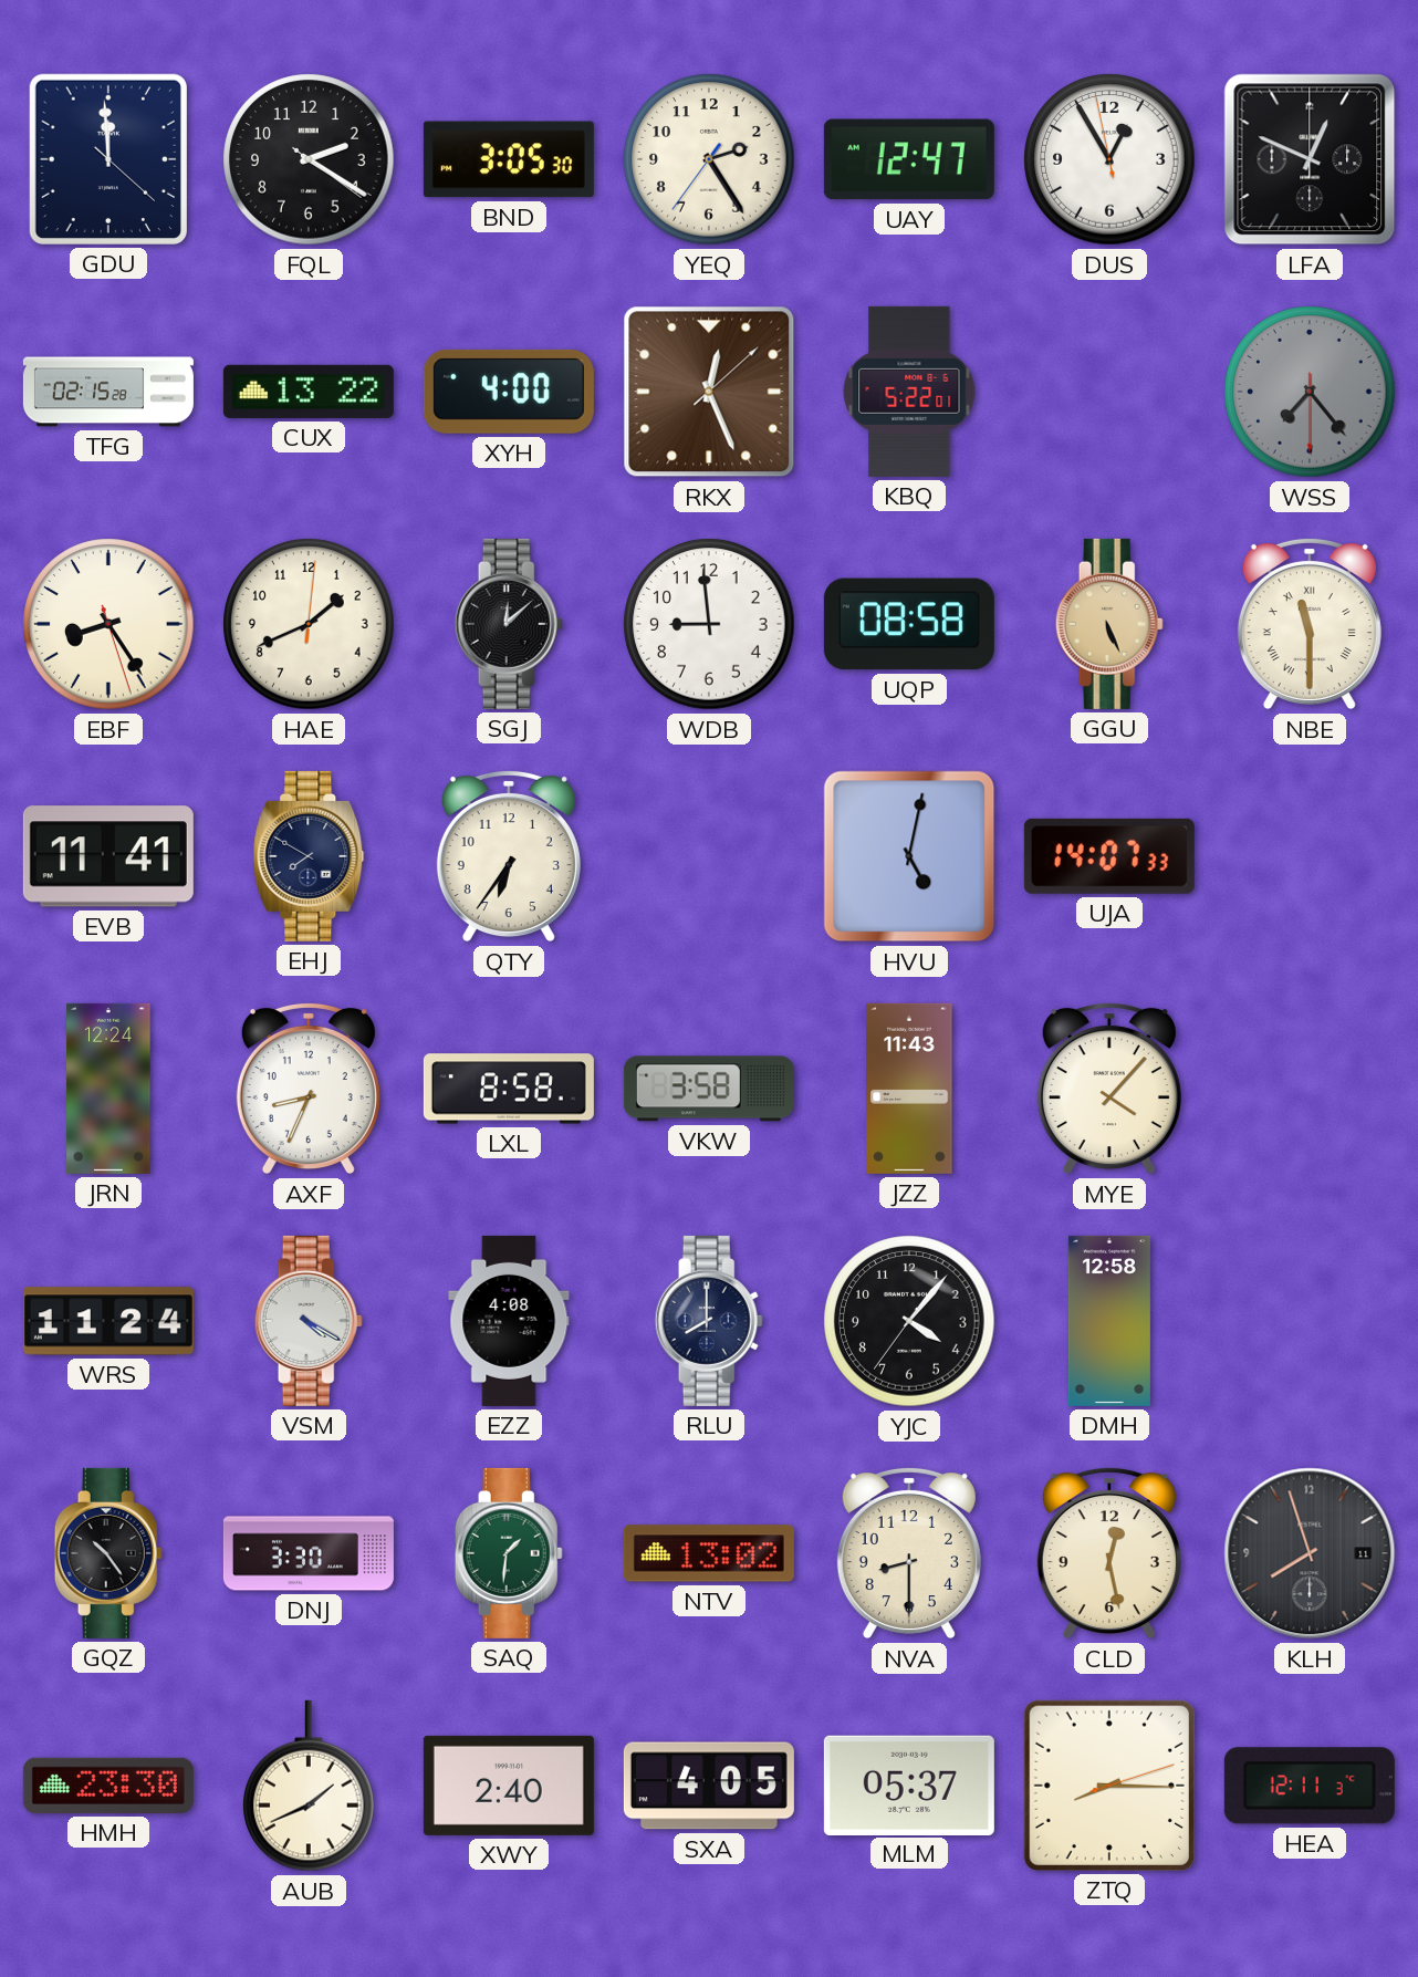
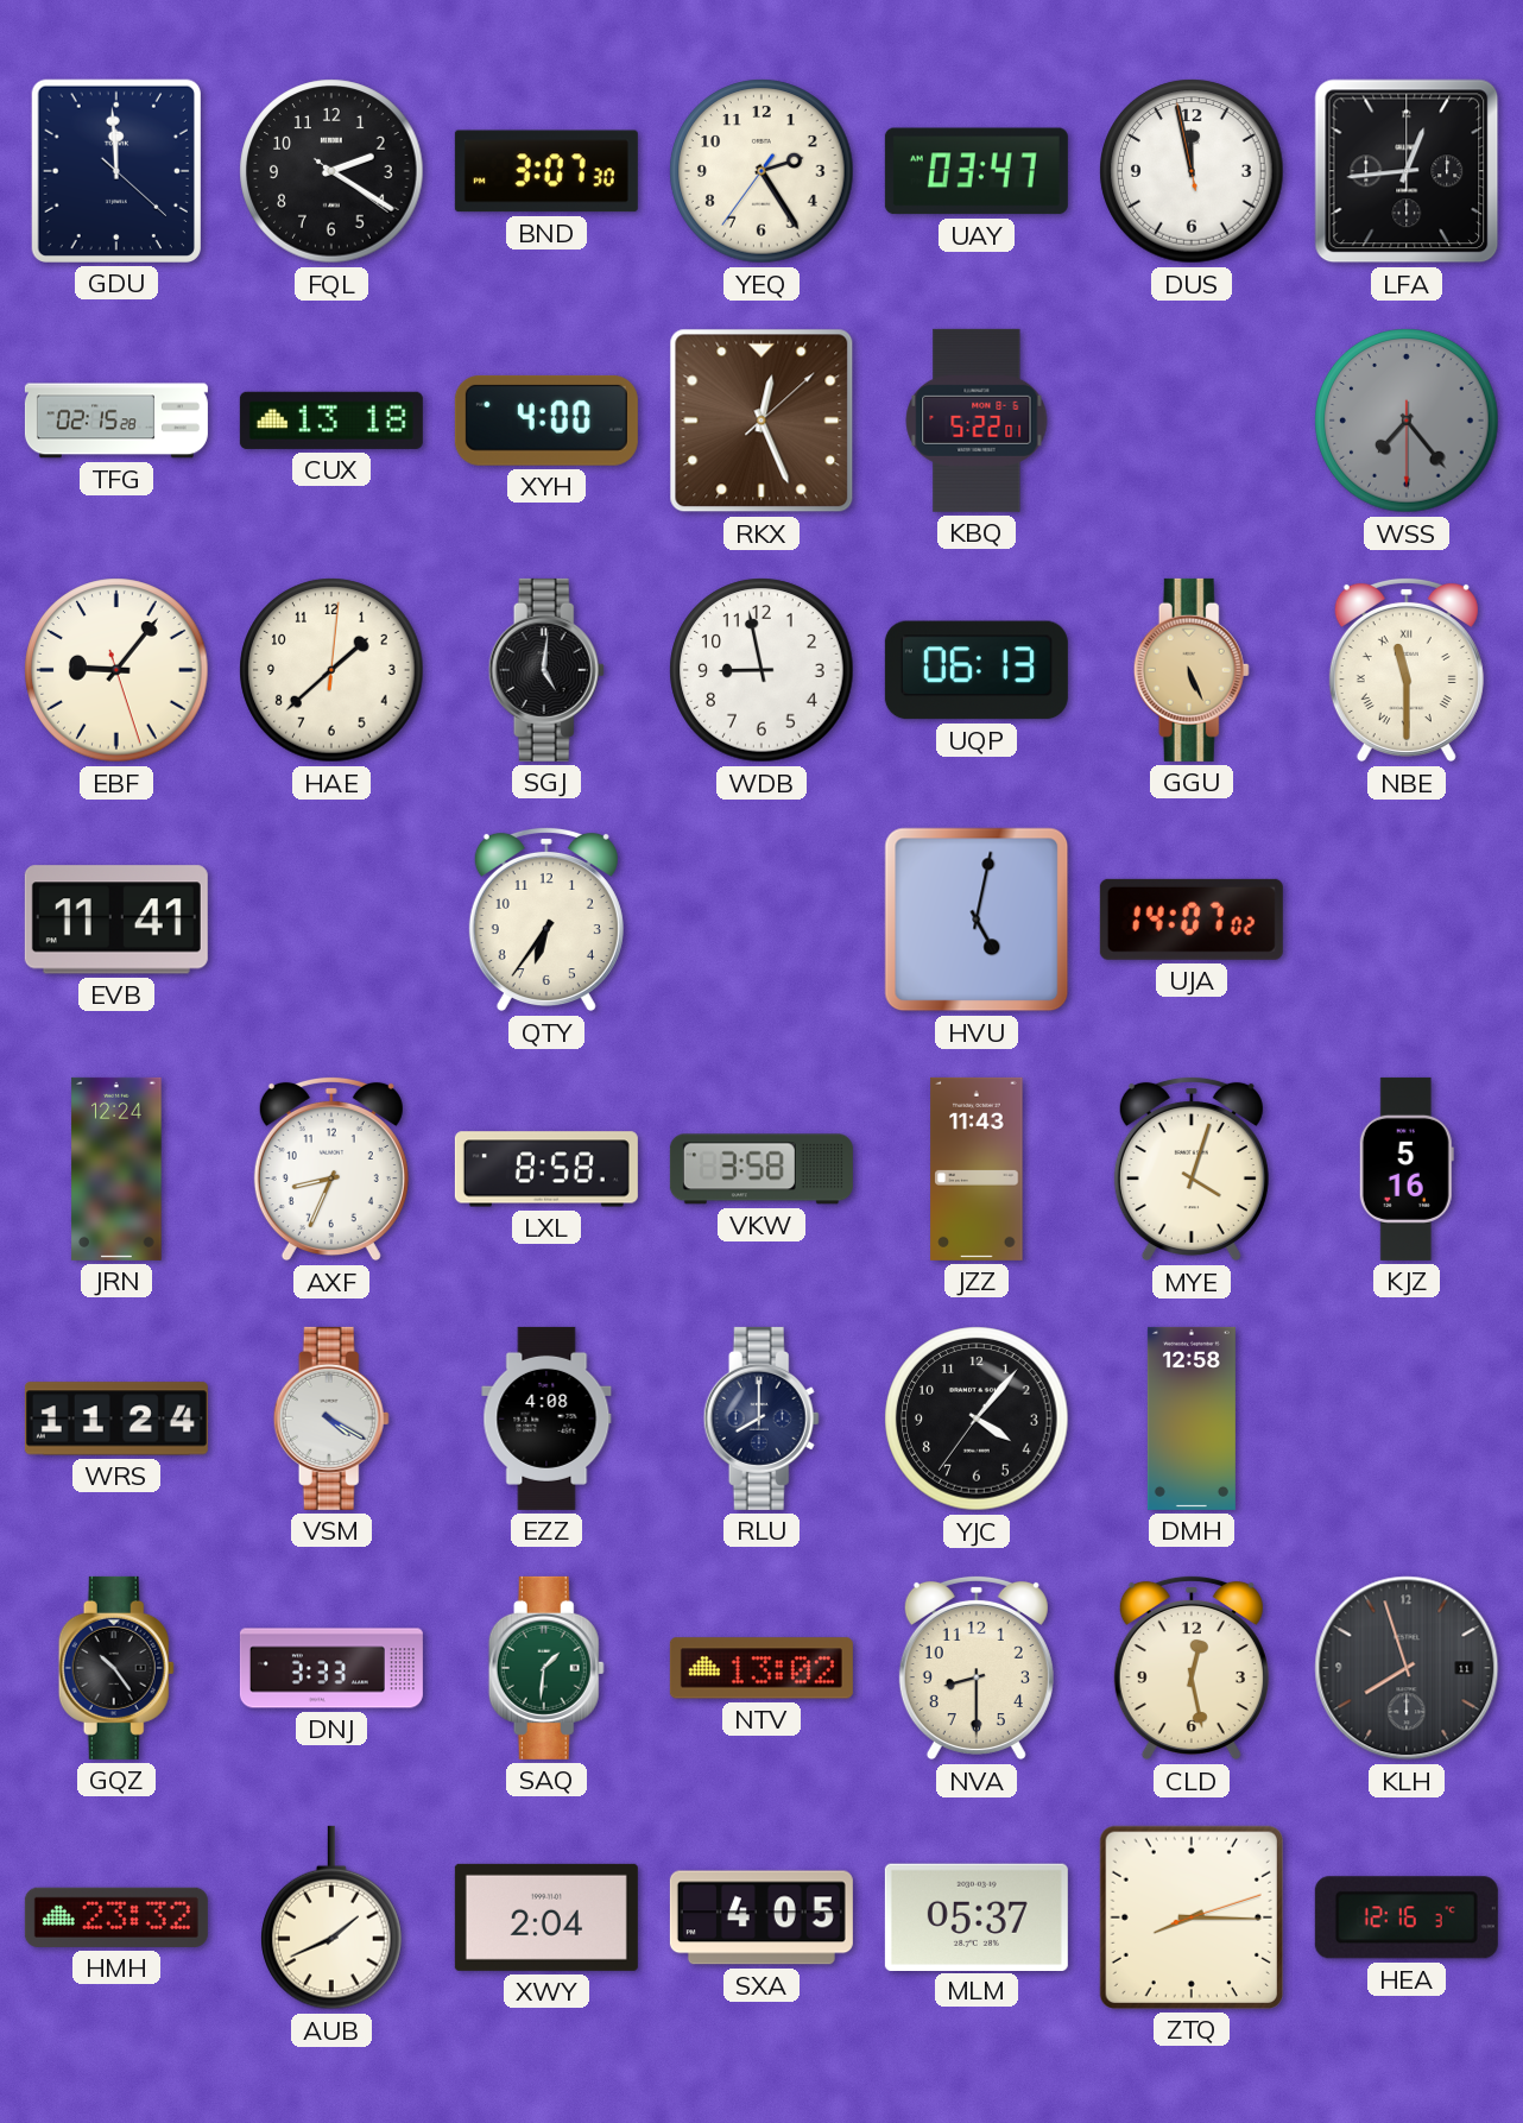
BND: 3:05 -> 3:07 (546, 171)
UAY: 12:47 -> 03:47 (977, 171)
DUS: 12:54 -> 11:57 (1192, 171)
LFA: 12:49 -> 12:44 (1407, 171)
CUX: 13:22 -> 13:18 (331, 421)
EBF: 8:24 -> 9:06 (116, 670)
HAE: 1:41 -> 1:38 (331, 670)
SGJ: 12:08 -> 5:01 (546, 670)
WDB: 8:59 -> 8:58 (761, 670)
UQP: 08:58 -> 06:13 (977, 670)
EHJ: 7:50 -> none (309, 856)
UJA: 14:07:33 -> 14:07:02 (1192, 920)
MYE: 4:07 -> 4:03 (1192, 1169)
KJZ: none -> 5:16 (1407, 1169)
DNJ: 3:30 -> 3:33 (331, 1668)
HMH: 23:30 -> 23:32 (116, 1917)
XWY: 2:40 -> 2:04 (546, 1917)
HEA: 12:11 -> 12:16 (1407, 1917)
